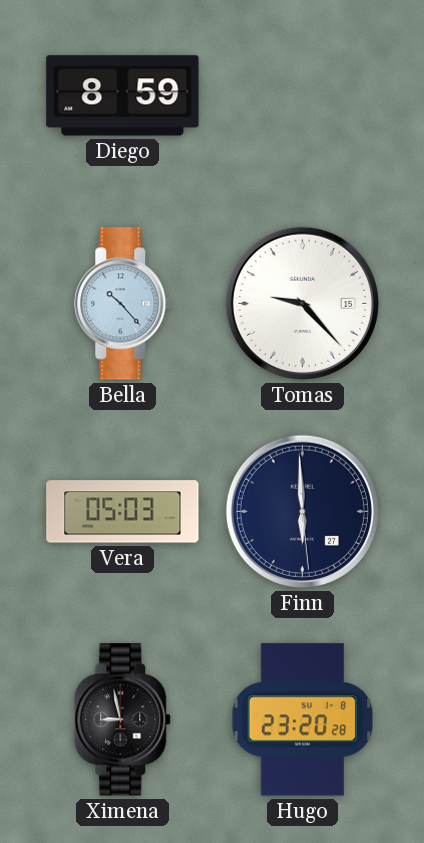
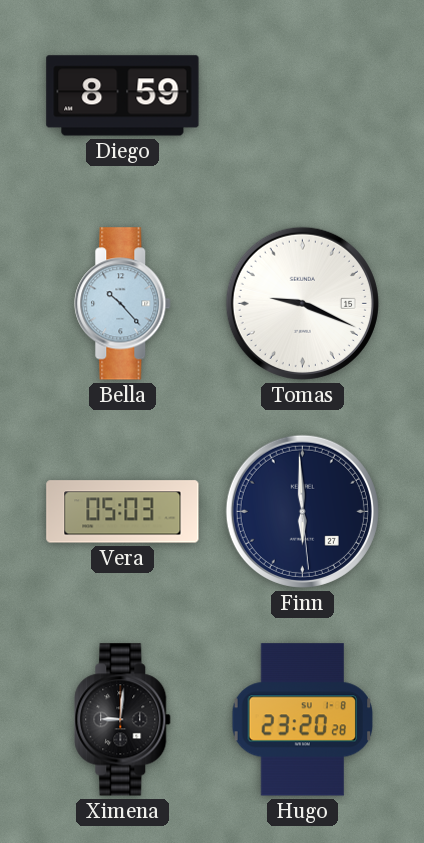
Tomas: 9:23 -> 9:19 (302, 303)
Ximena: 8:58 -> 9:01 (123, 720)
